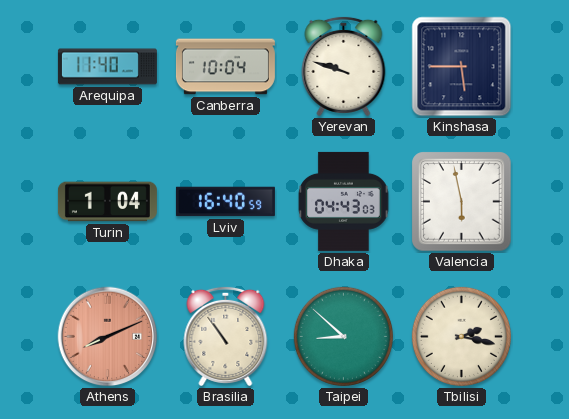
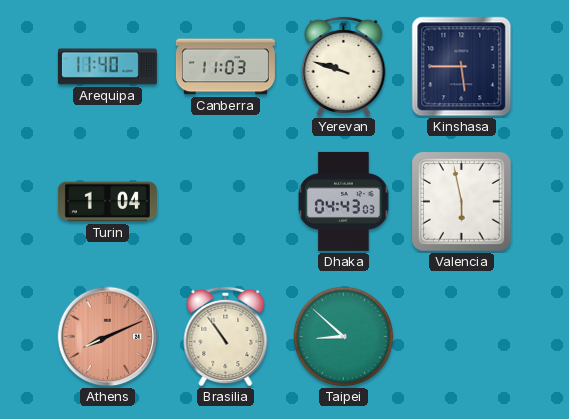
Canberra: 10:04 -> 11:03 (225, 67)
Lviv: 16:40 -> none (225, 202)
Tbilisi: 2:17 -> none (461, 336)
